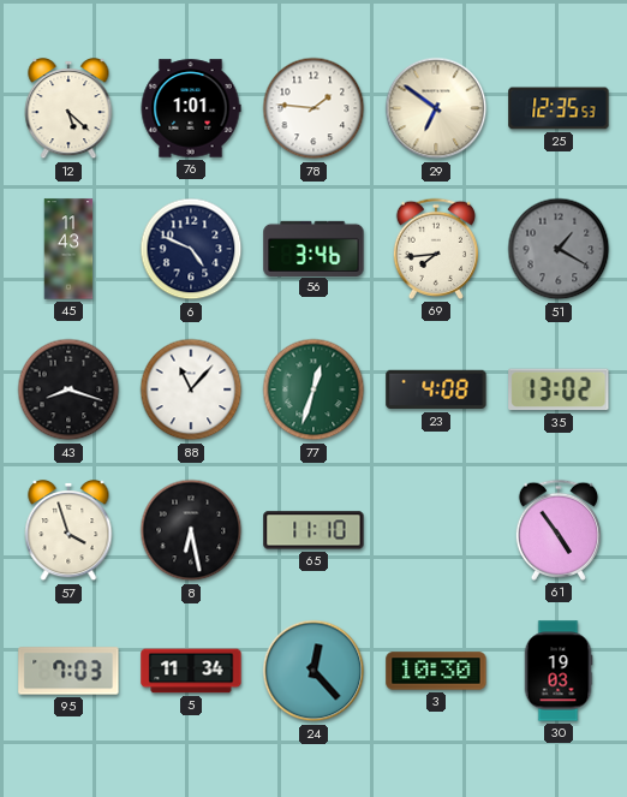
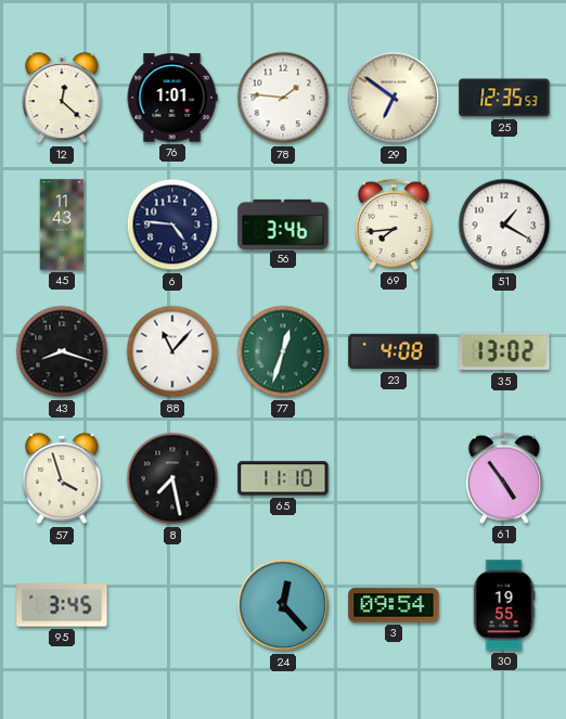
12: 5:22 -> 12:22 (62, 99)
6: 4:49 -> 4:46 (172, 224)
51 dial: grey -> white (504, 224)
8: 6:28 -> 7:28 (172, 478)
95: 7:03 -> 3:45 (62, 605)
5: 11:34 -> none (191, 671)
3: 10:30 -> 09:54 (394, 605)
30: 19:03 -> 19:55 (504, 605)
